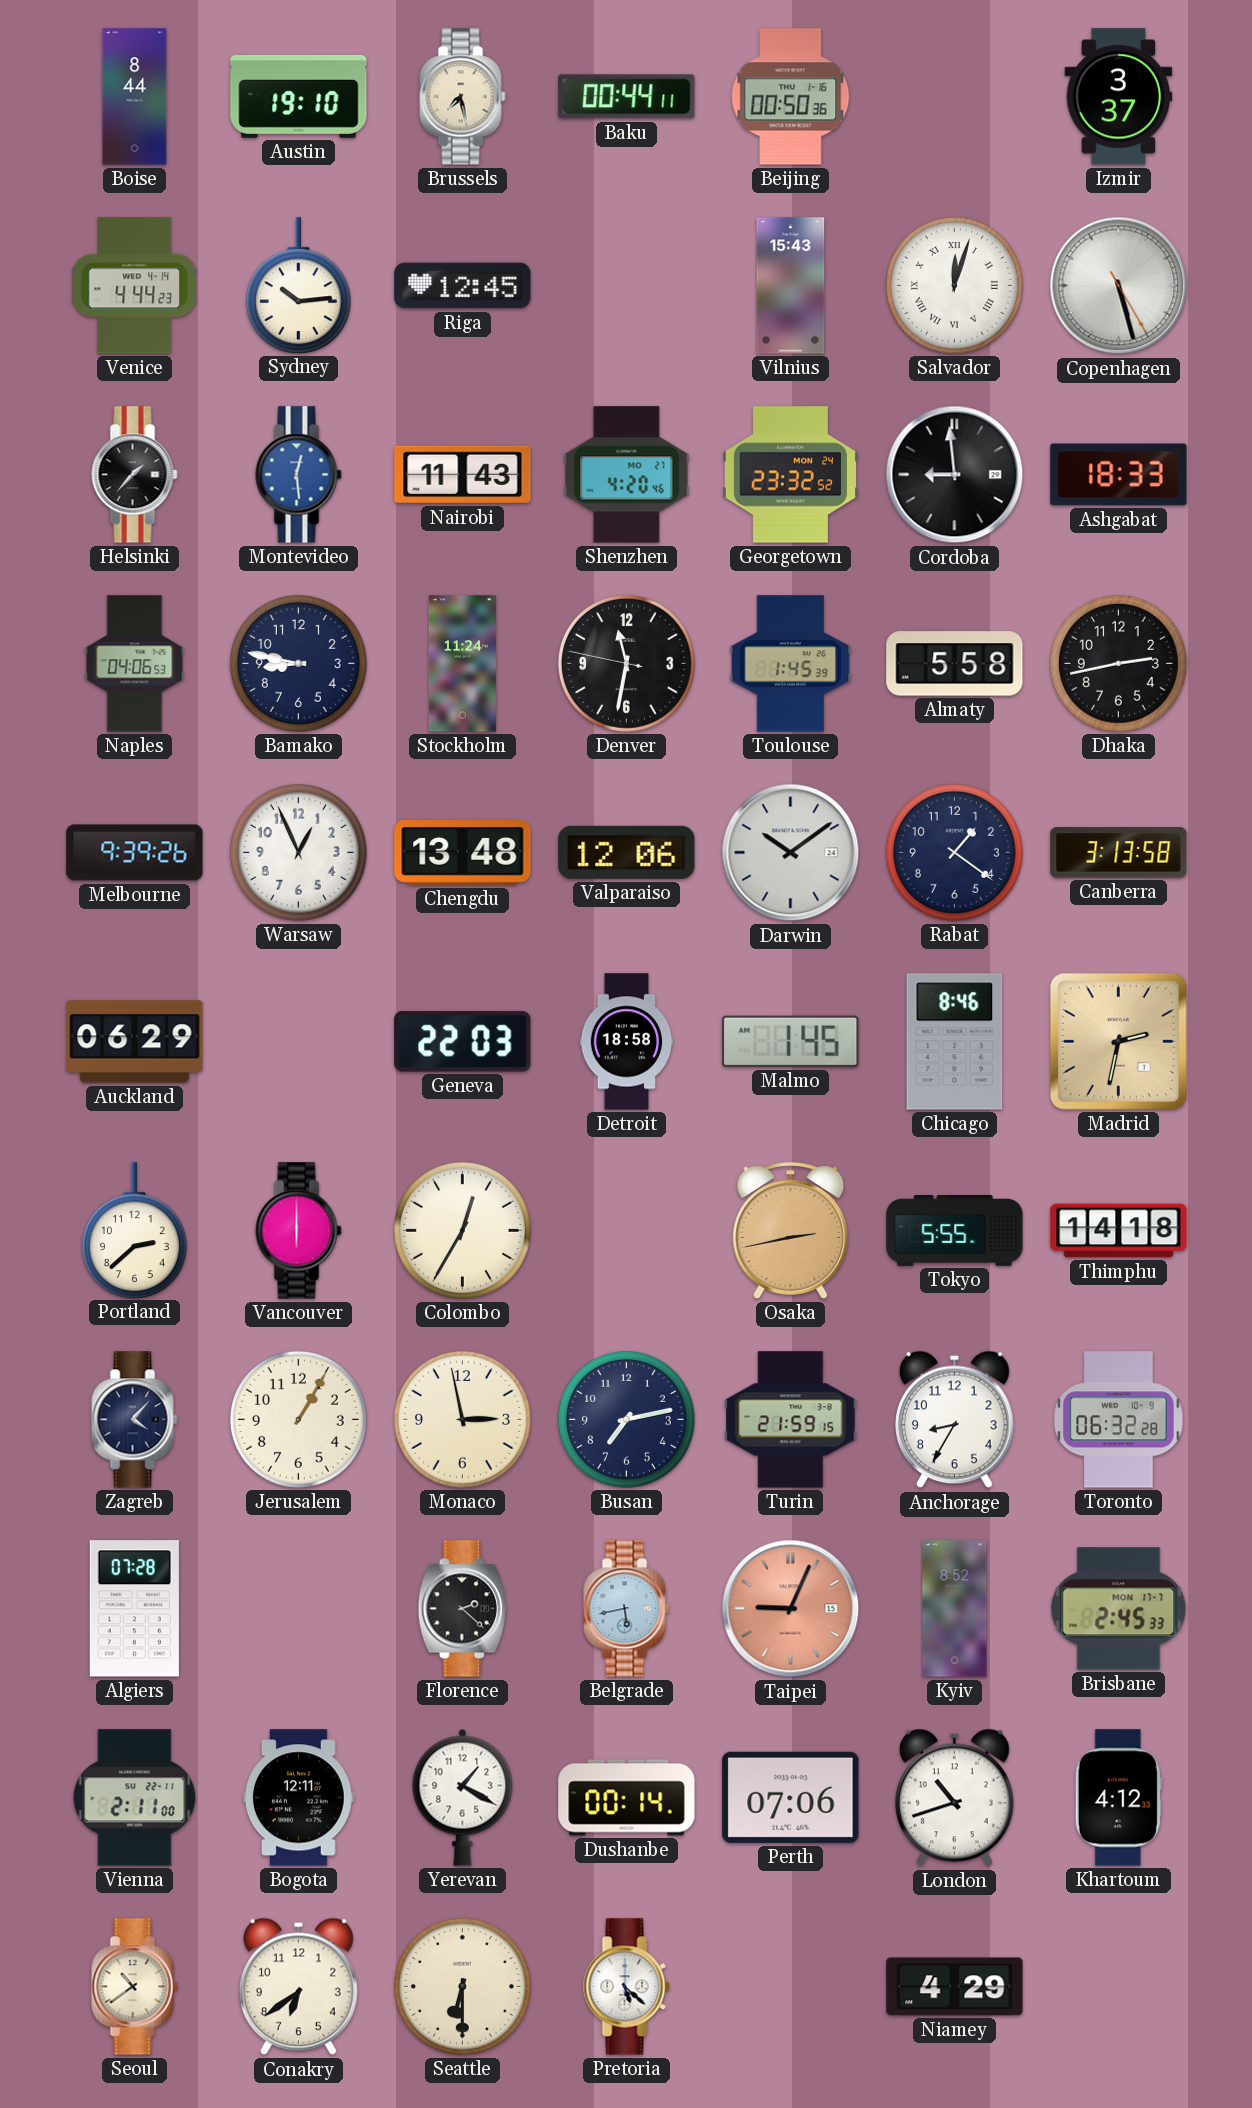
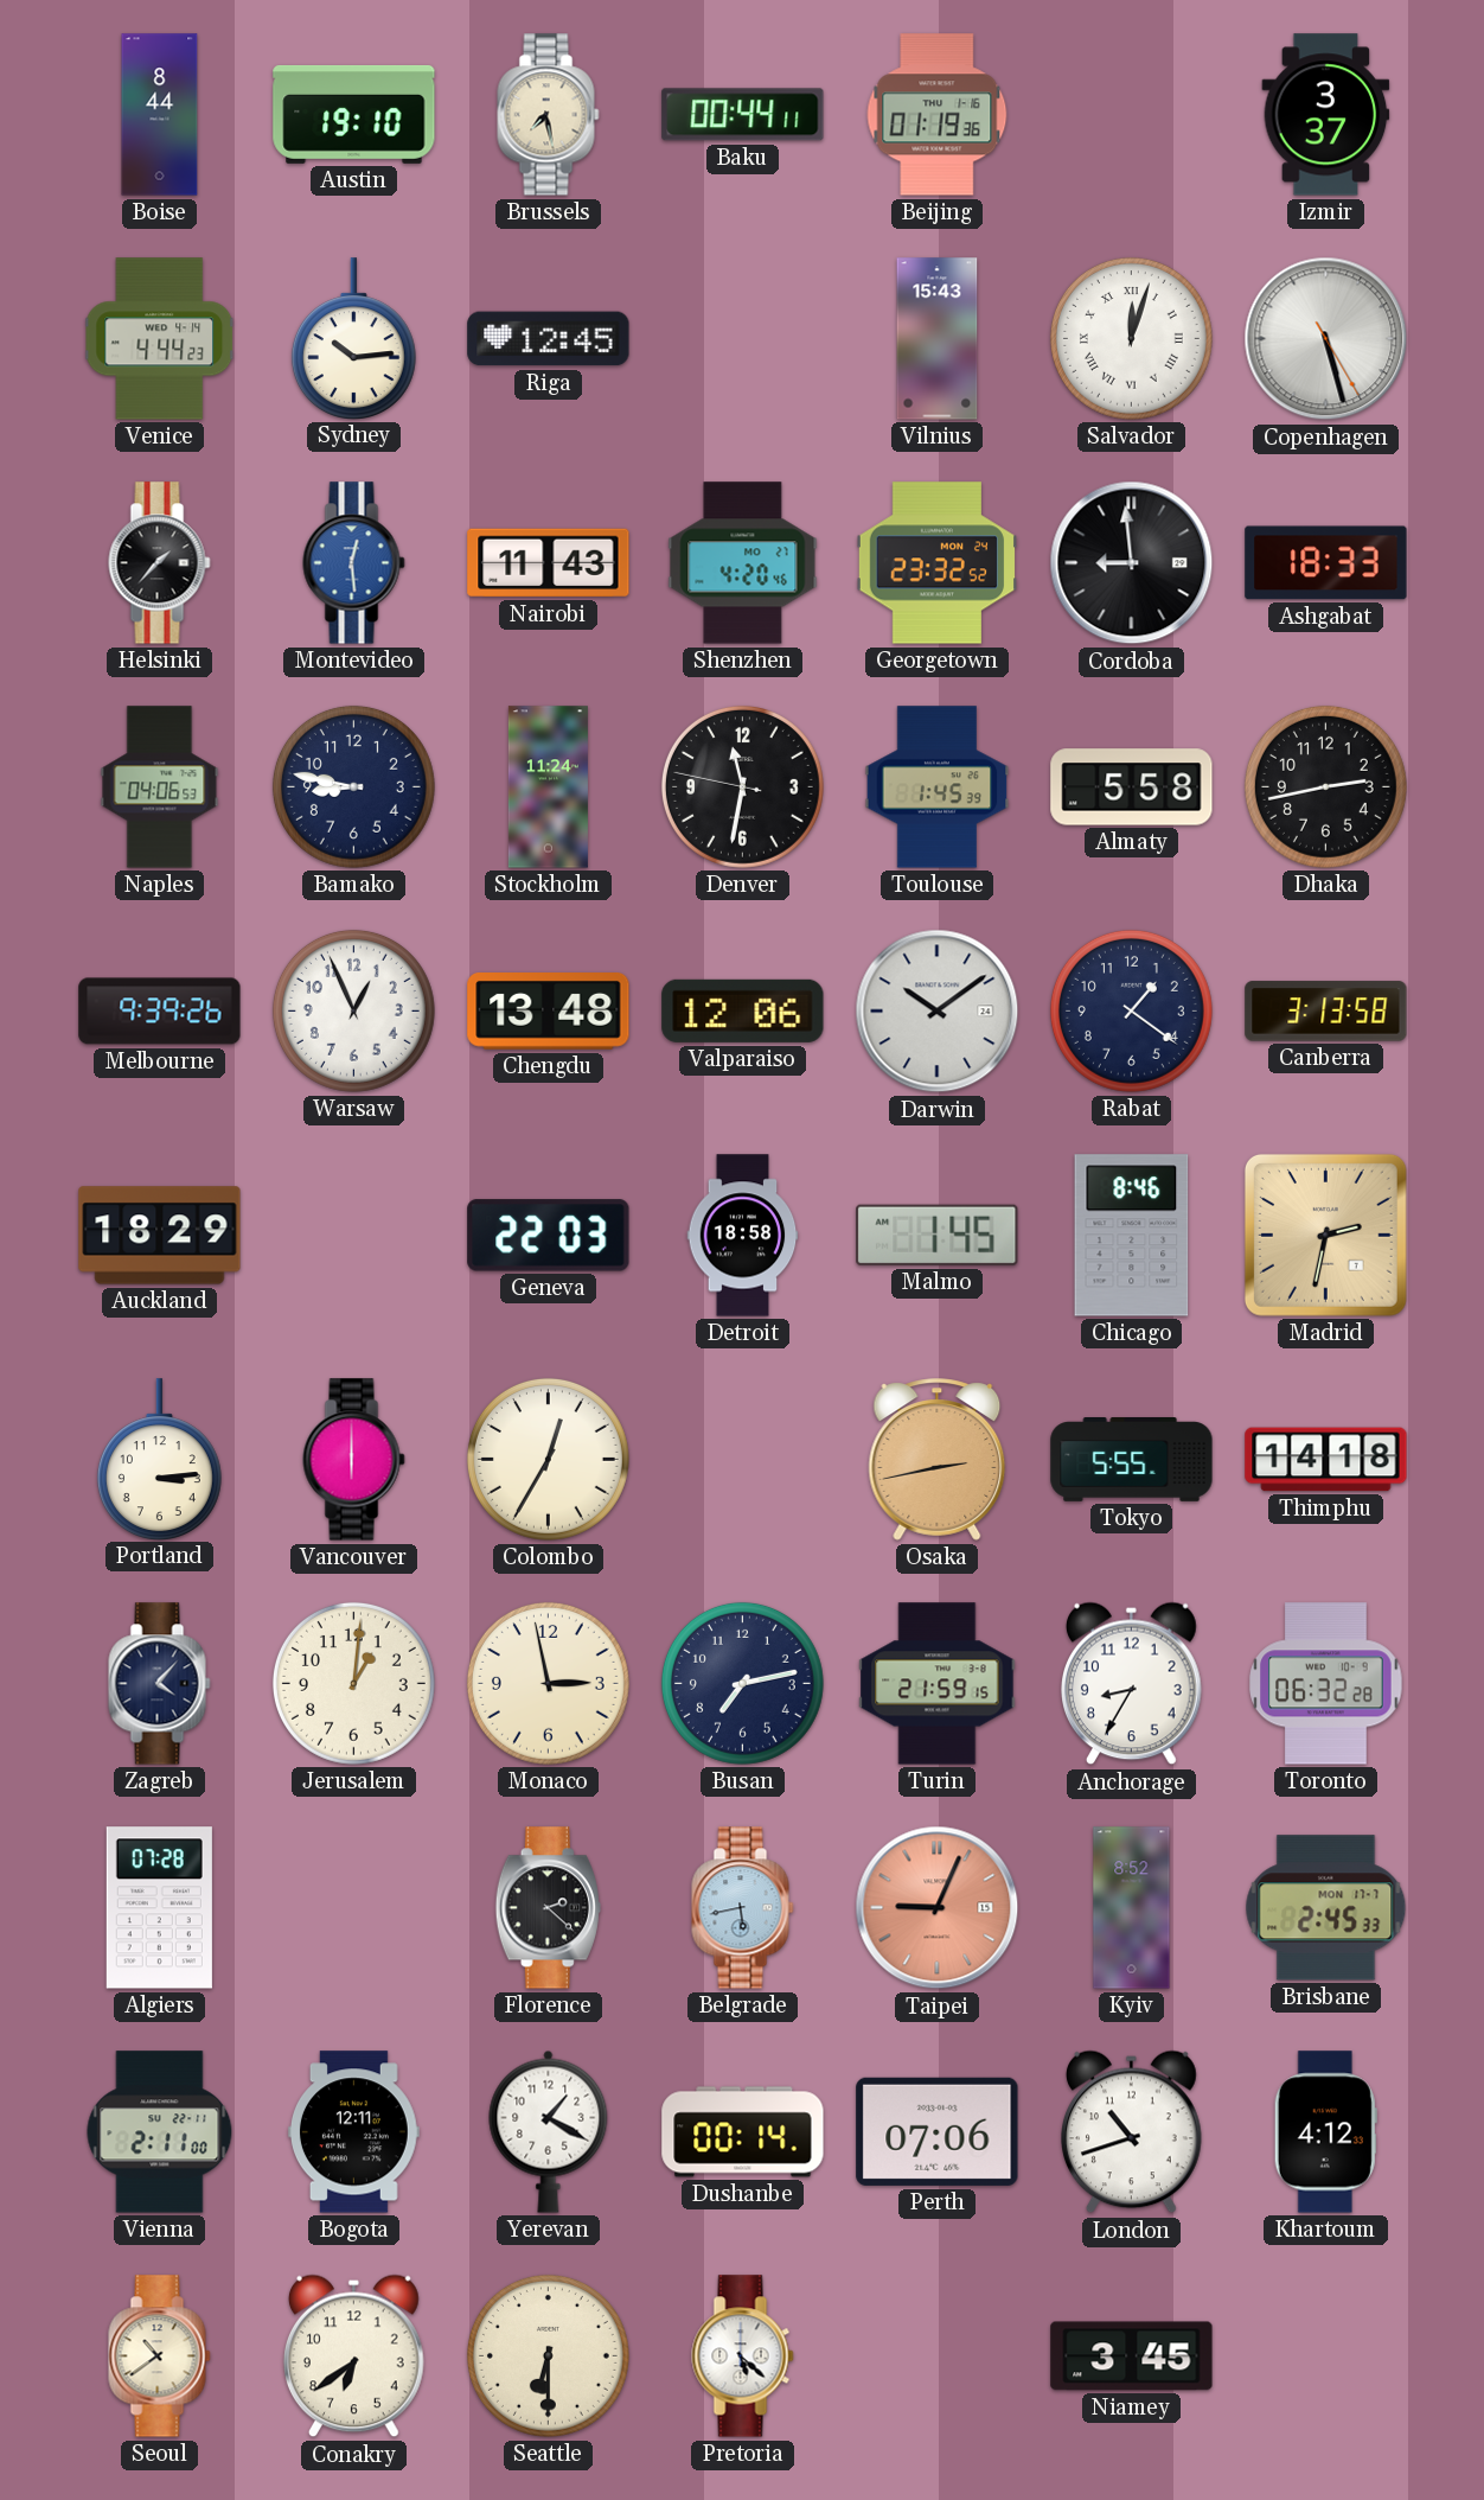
Beijing: 00:50 -> 01:19 (938, 115)
Auckland: 06:29 -> 18:29 (160, 1236)
Portland: 2:38 -> 3:14 (159, 1459)
Jerusalem: 1:05 -> 1:01 (353, 1683)
Niamey: 4:29 -> 3:45 (1132, 2356)
